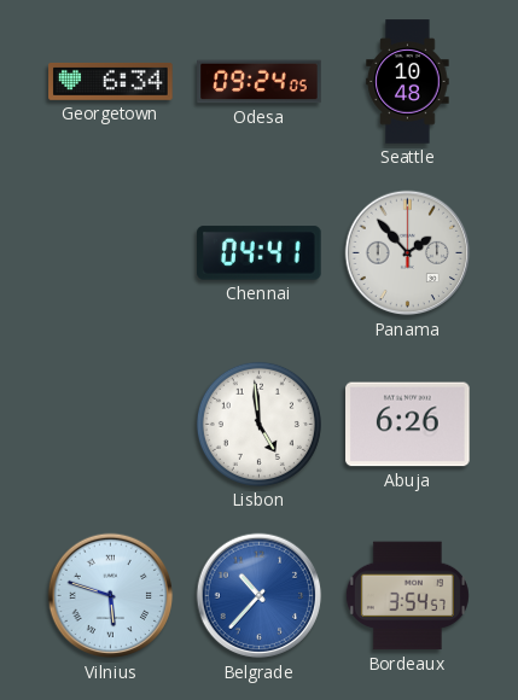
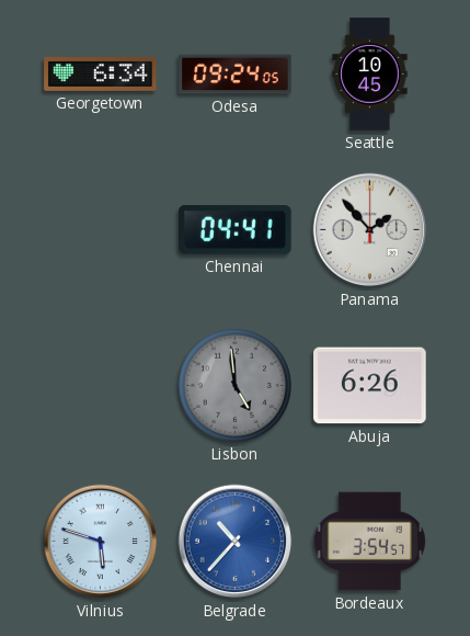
Seattle: 10:48 -> 10:45 (370, 75)
Lisbon dial: white -> grey (234, 385)
